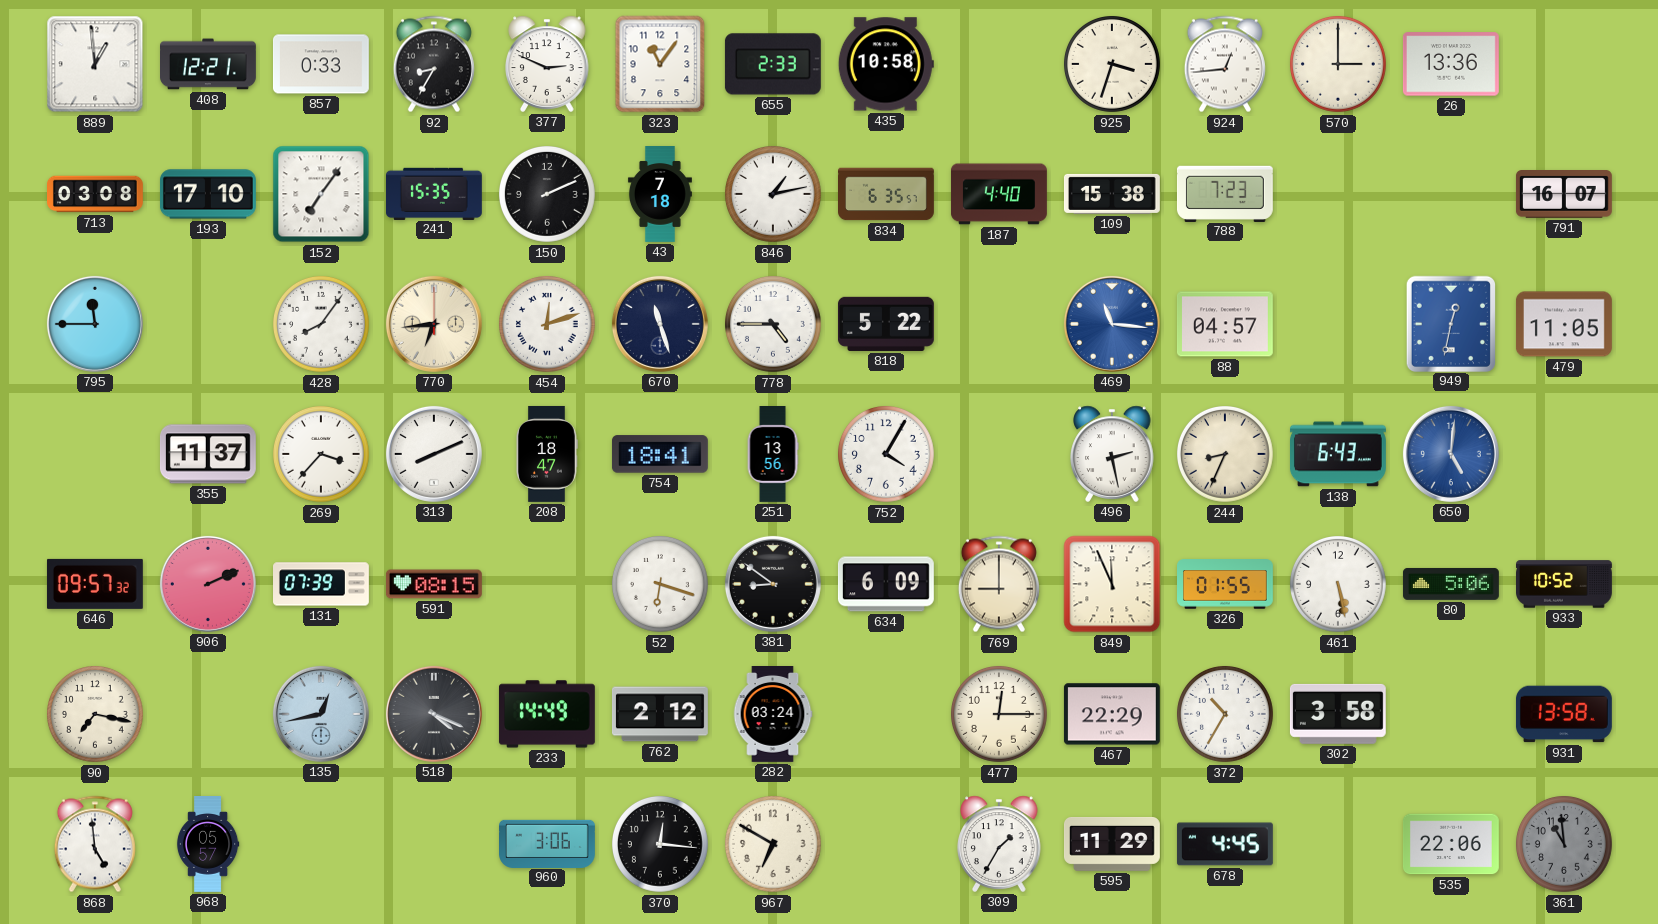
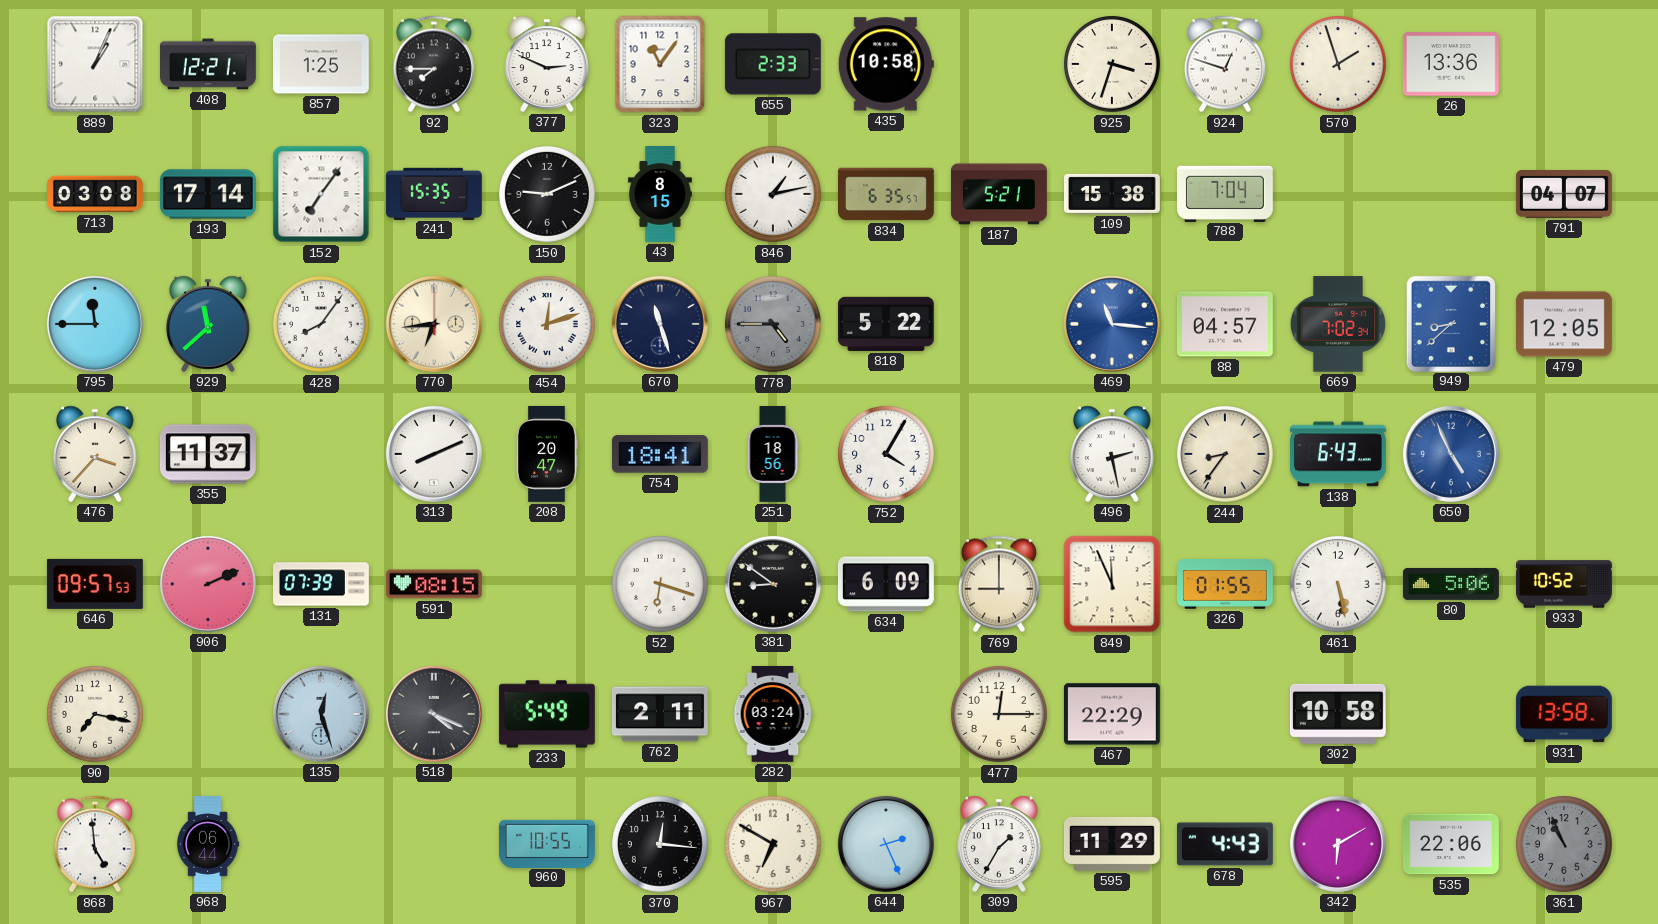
889: 12:59 -> 1:04 (95, 64)
857: 0:33 -> 1:25 (321, 64)
92: 8:35 -> 7:45 (434, 64)
924: 12:44 -> 12:48 (1225, 64)
570: 3:00 -> 1:57 (1339, 65)
193: 17:10 -> 17:14 (208, 194)
150: 2:11 -> 9:11 (548, 195)
43: 7:18 -> 8:15 (660, 195)
187: 4:40 -> 5:21 (999, 194)
788: 7:23 -> 7:04 (1225, 193)
791: 16:07 -> 04:07 (1564, 195)
929: none -> 11:38 (208, 324)
778 dial: white -> grey (774, 325)
669: none -> 7:02 (1338, 324)
949: 12:32 -> 8:38 (1450, 323)
479: 11:05 -> 12:05 (1564, 324)
476: none -> 3:37 (95, 454)
269: 3:37 -> none (322, 455)
208: 18:47 -> 20:47 (547, 454)
251: 13:56 -> 18:56 (773, 455)
244: 8:34 -> 8:36 (1226, 455)
650: 5:01 -> 4:56 (1451, 454)
646: 09:57:32 -> 09:57:53 (95, 584)
135: 12:43 -> 12:27 (321, 714)
233: 14:49 -> 5:49 (547, 714)
762: 2:12 -> 2:11 (660, 714)
372: 10:35 -> none (1226, 715)
302: 3:58 -> 10:58 (1338, 714)
968: 05:57 -> 06:44 (208, 845)
960: 3:06 -> 10:55 (548, 843)
644: none -> 2:26 (886, 844)
678: 4:45 -> 4:43 (1225, 844)
342: none -> 6:10 (1338, 844)
361: 10:59 -> 10:56 (1565, 845)
